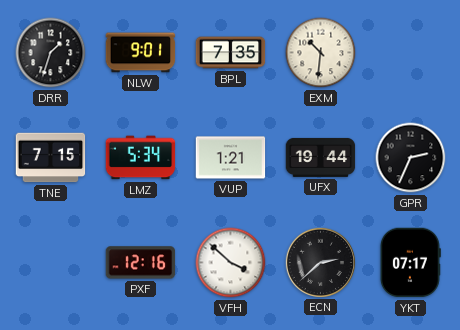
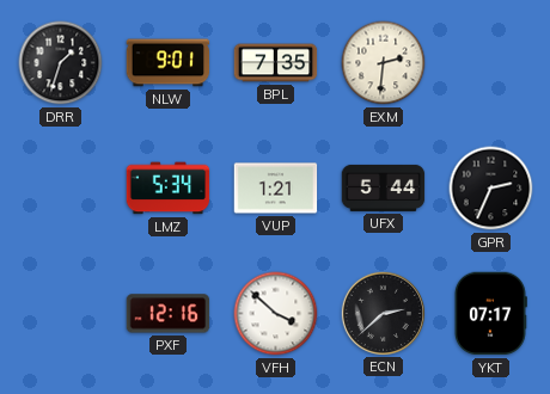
EXM: 10:31 -> 2:31 (384, 63)
TNE: 7:15 -> none (51, 158)
UFX: 19:44 -> 5:44 (384, 187)
